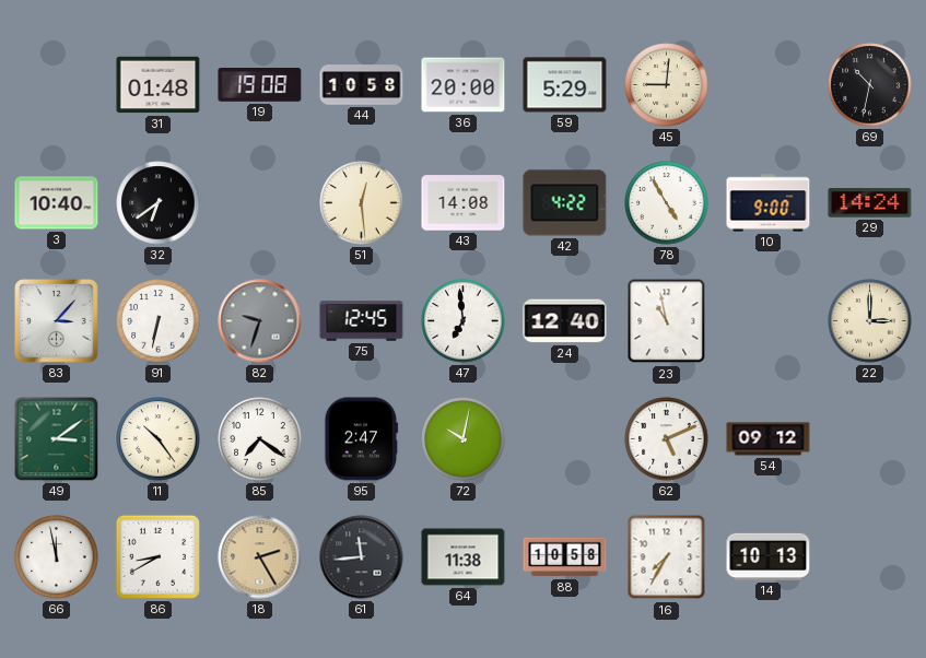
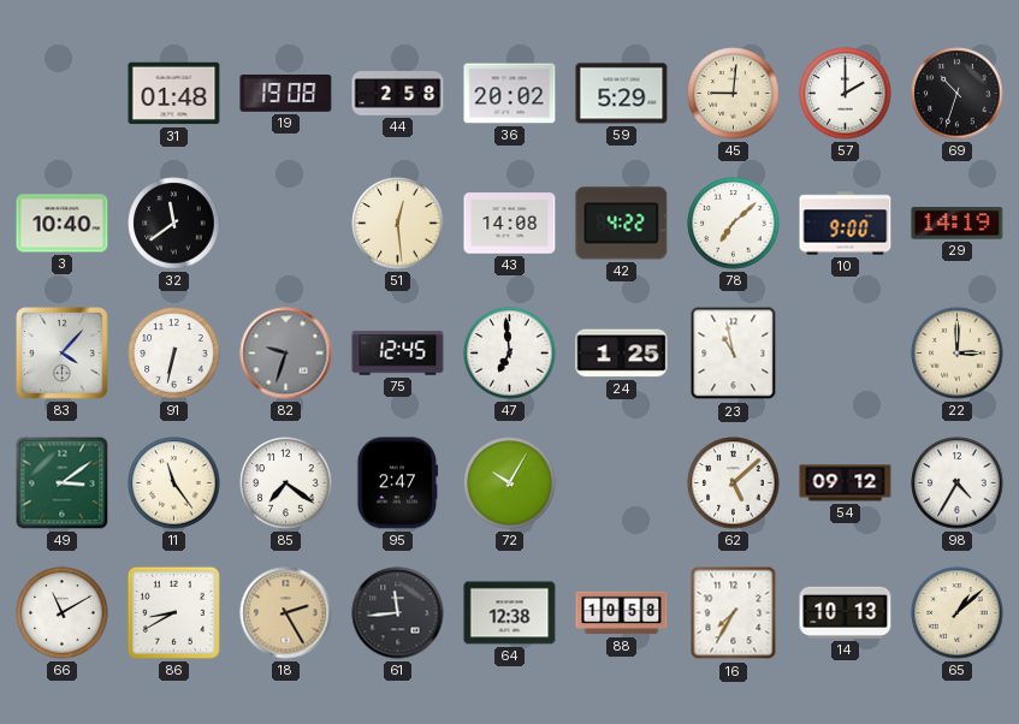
44: 10:58 -> 2:58 (398, 94)
36: 20:00 -> 20:02 (510, 94)
57: none -> 2:00 (846, 94)
69: 10:32 -> 10:33 (958, 94)
32: 6:39 -> 11:39 (174, 224)
78: 4:55 -> 7:08 (734, 224)
29: 14:24 -> 14:19 (958, 224)
83: 3:07 -> 4:07 (63, 354)
24: 12:40 -> 1:25 (622, 354)
11: 10:24 -> 11:24 (174, 483)
72: 10:02 -> 10:05 (510, 483)
62: 5:11 -> 5:08 (734, 483)
98: none -> 4:35 (958, 483)
66: 11:58 -> 11:10 (63, 613)
64: 11:38 -> 12:38 (510, 613)
65: none -> 1:08 (958, 613)
